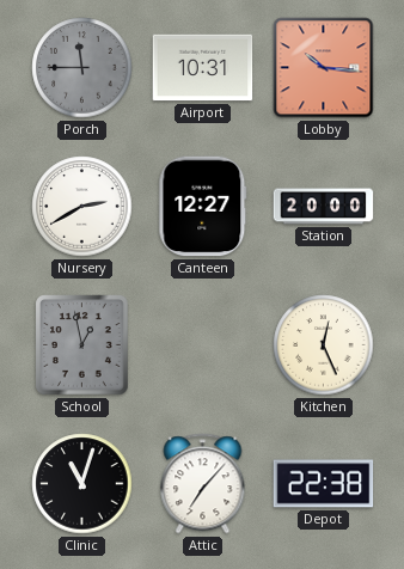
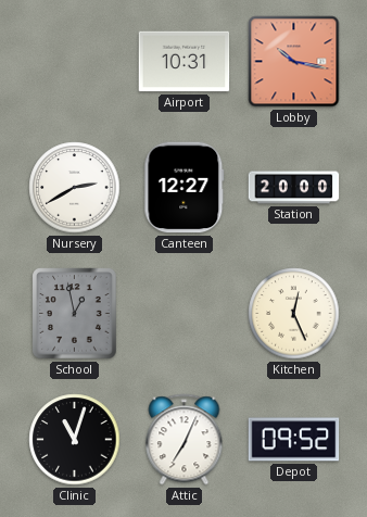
Porch: 11:45 -> none (82, 68)
Lobby: 10:16 -> 10:17 (294, 62)
Attic: 7:07 -> 7:04 (185, 440)
Depot: 22:38 -> 09:52 (294, 440)
